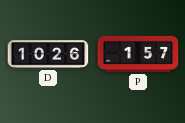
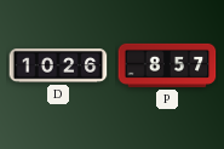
P: 1:57 -> 8:57 (167, 65)
